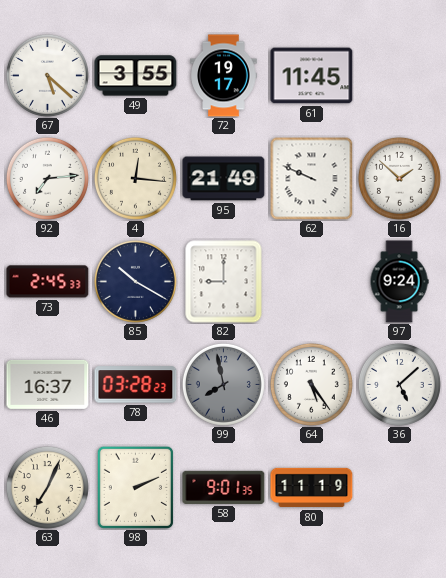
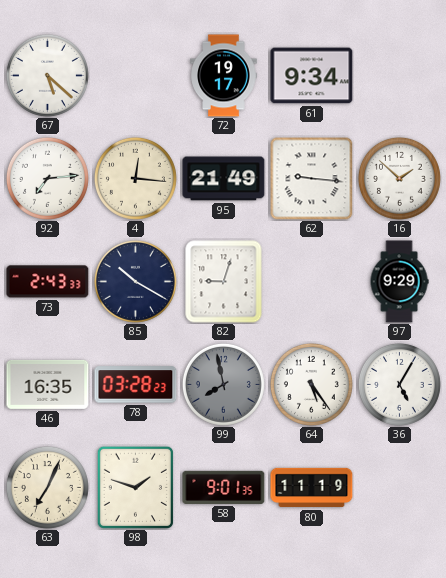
49: 3:55 -> none (136, 76)
61: 11:45 -> 9:34 (312, 76)
62: 9:49 -> 9:16 (311, 178)
73: 2:45 -> 2:43 (48, 282)
82: 9:00 -> 9:03 (224, 282)
97: 9:24 -> 9:29 (399, 282)
46: 16:37 -> 16:35 (48, 384)
36: 5:08 -> 5:05 (399, 384)
98: 2:11 -> 1:48 (135, 487)
